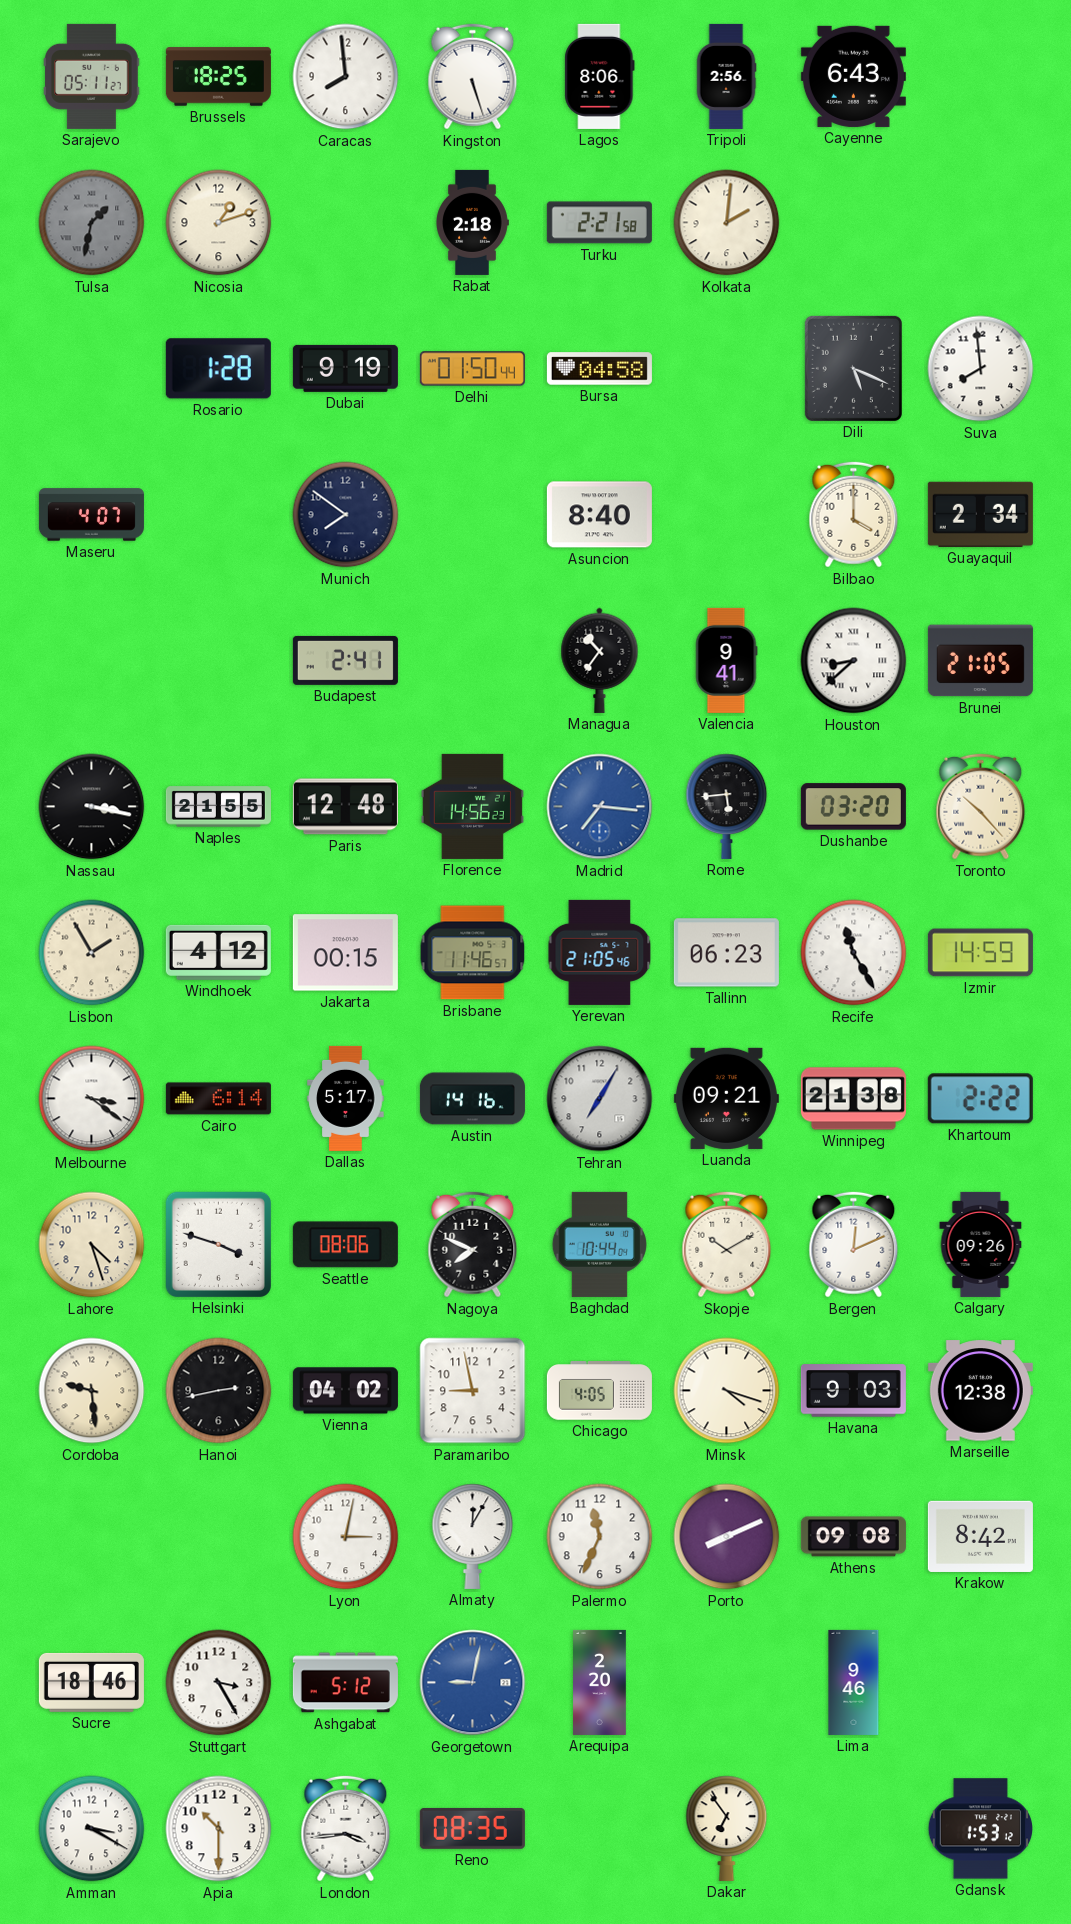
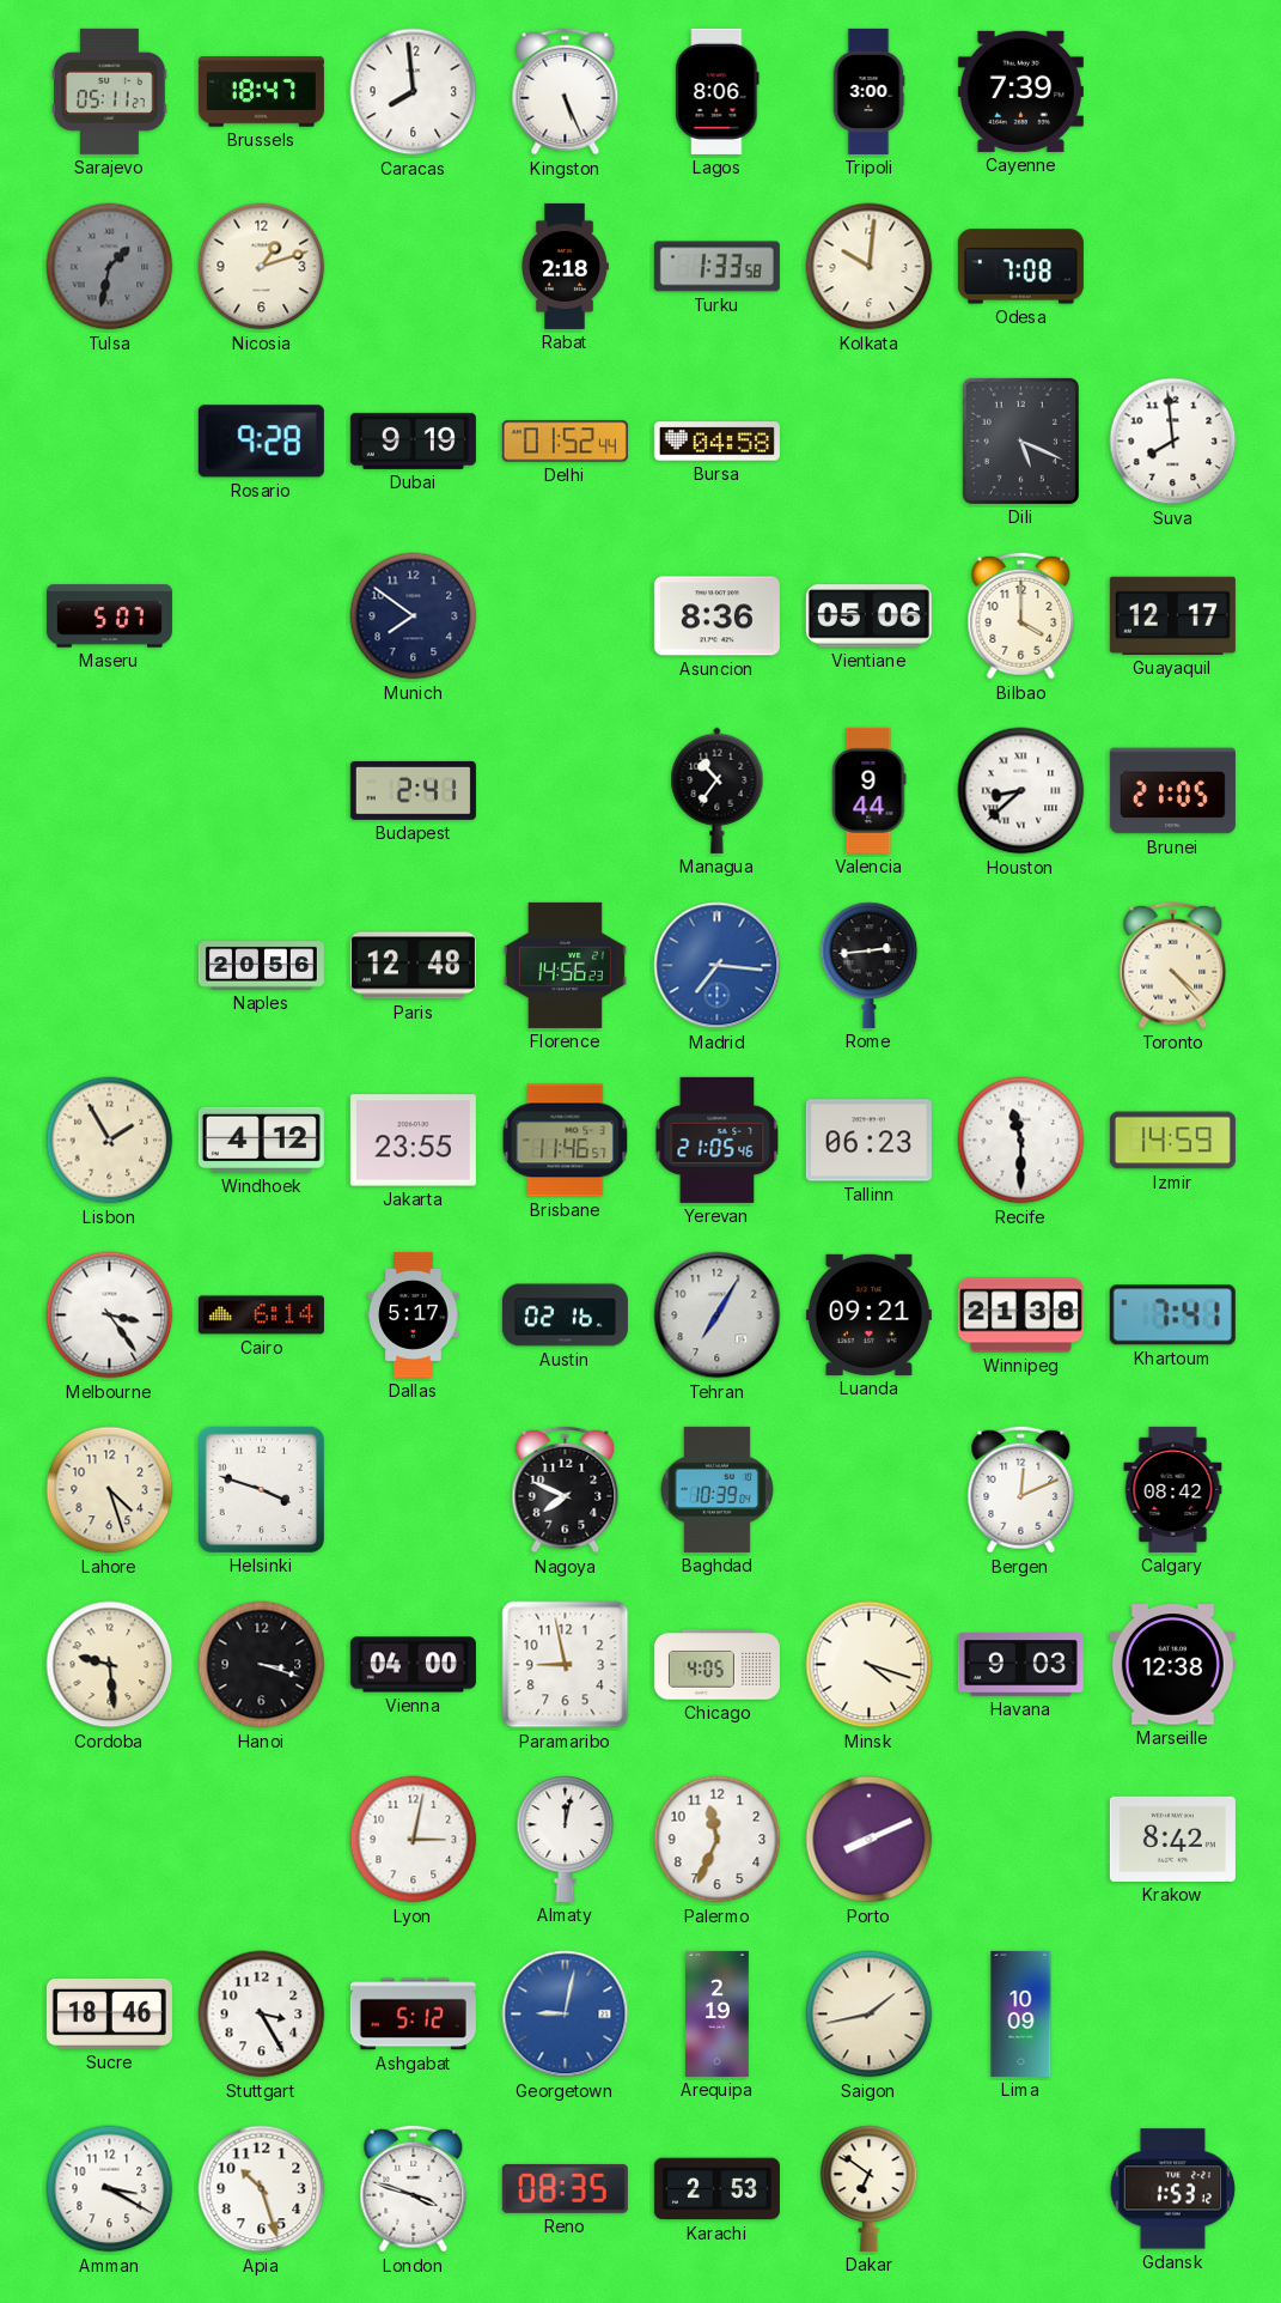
Brussels: 18:25 -> 18:47 (261, 92)
Kingston: 5:27 -> 5:26 (566, 92)
Tripoli: 2:56 -> 3:00 (868, 91)
Cayenne: 6:43 -> 7:39 (1020, 91)
Turku: 2:21 -> 1:33 (716, 267)
Kolkata: 2:01 -> 10:01 (870, 267)
Odesa: none -> 7:08 (1020, 267)
Rosario: 1:28 -> 9:28 (261, 442)
Delhi: 01:50 -> 01:52 (565, 442)
Maseru: 4:07 -> 5:07 (109, 616)
Asuncion: 8:40 -> 8:36 (716, 616)
Vientiane: none -> 05:06 (868, 616)
Guayaquil: 2:34 -> 12:17 (1172, 615)
Valencia: 9:41 -> 9:44 (868, 790)
Nassau: 3:17 -> none (92, 807)
Naples: 21:55 -> 20:56 (261, 966)
Rome: 5:44 -> 2:44 (870, 965)
Dushanbe: 03:20 -> none (853, 807)
Toronto: 10:23 -> 4:23 (1173, 966)
Jakarta: 00:15 -> 23:55 (413, 1141)
Recife: 11:25 -> 11:30 (1021, 1141)
Melbourne: 3:21 -> 3:24 (110, 1315)
Austin: 14:16 -> 02:16 (565, 1315)
Khartoum: 2:22 -> 7:41 (1172, 1315)
Seattle: 08:06 -> none (345, 1245)
Baghdad: 10:44 -> 10:39 (716, 1489)
Skopje: 10:10 -> none (727, 1245)
Calgary: 09:26 -> 08:42 (1173, 1489)
Hanoi: 2:43 -> 3:18 (262, 1665)
Vienna: 04:02 -> 04:00 (413, 1665)
Almaty: 12:05 -> 12:02 (566, 1839)
Athens: 09:08 -> none (853, 1537)
Arequipa: 2:20 -> 2:19 (718, 2013)
Saigon: none -> 1:43 (870, 2015)
Lima: 9:46 -> 10:09 (1021, 2013)
Apia: 10:30 -> 10:27 (262, 2189)
London: 3:44 -> 3:48 (414, 2189)
Karachi: none -> 2:53 (716, 2189)
Dakar: 6:54 -> 6:51 (870, 2188)
